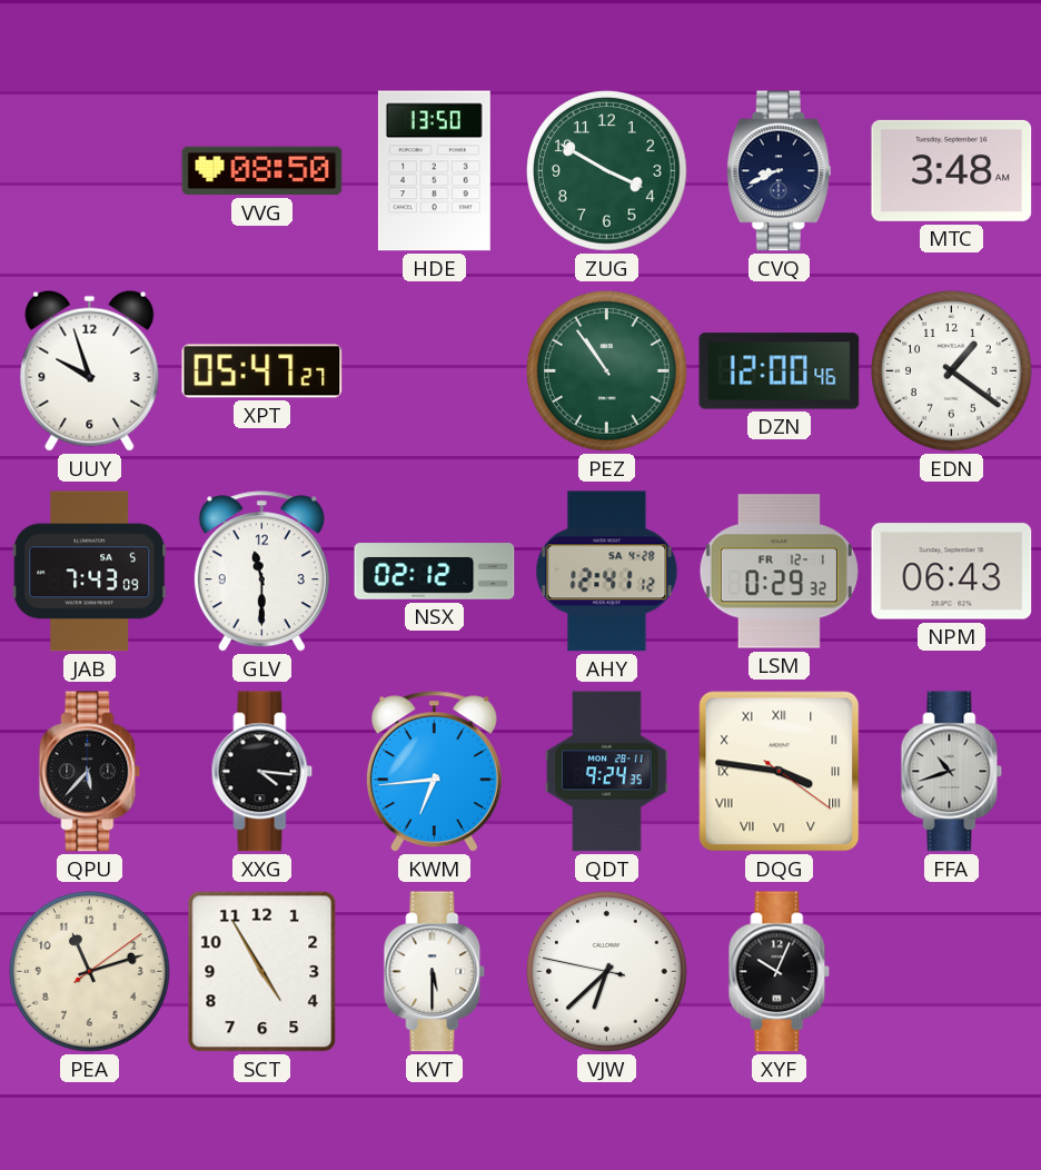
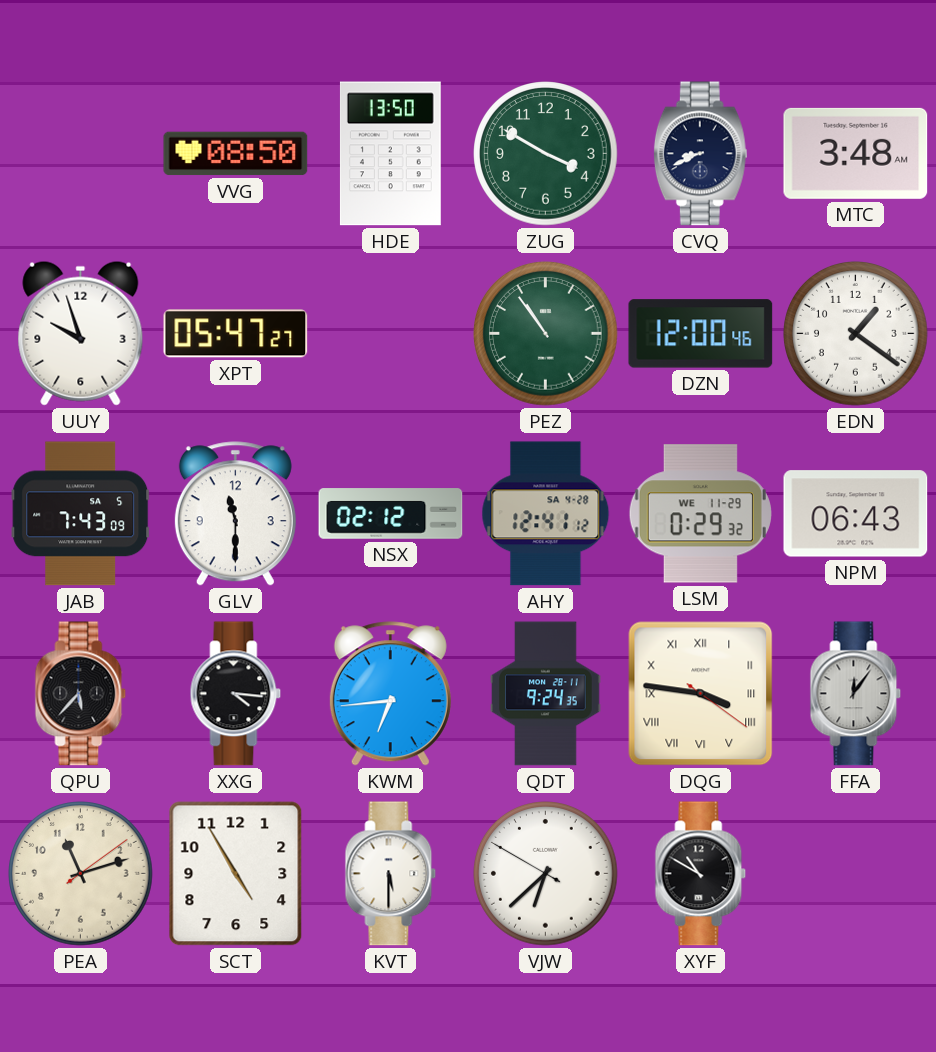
LSM date: FR 12-1 -> WE 11-29 (700, 514)
FFA: 10:42 -> 12:06 (856, 694)
VJW: 6:37:47 -> 6:37:50 (546, 874)
XYF: 10:04 -> 10:50 (701, 874)
